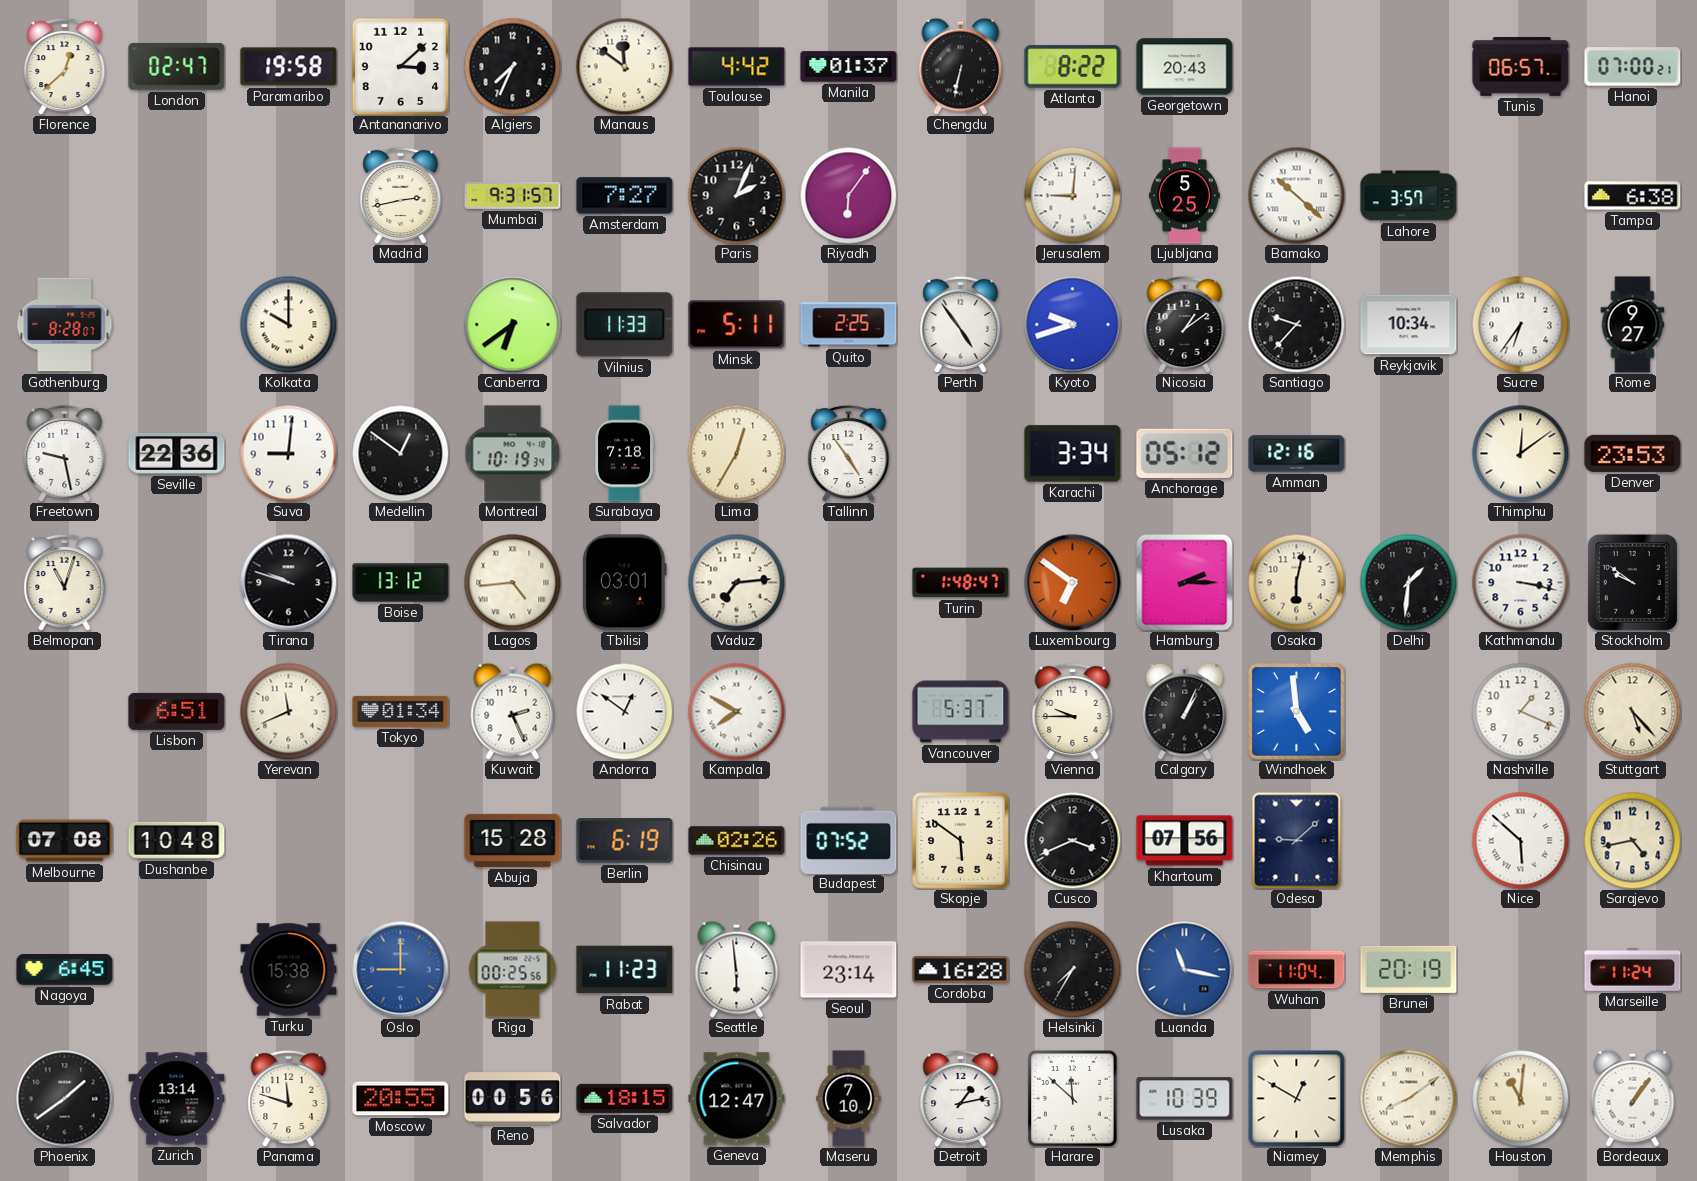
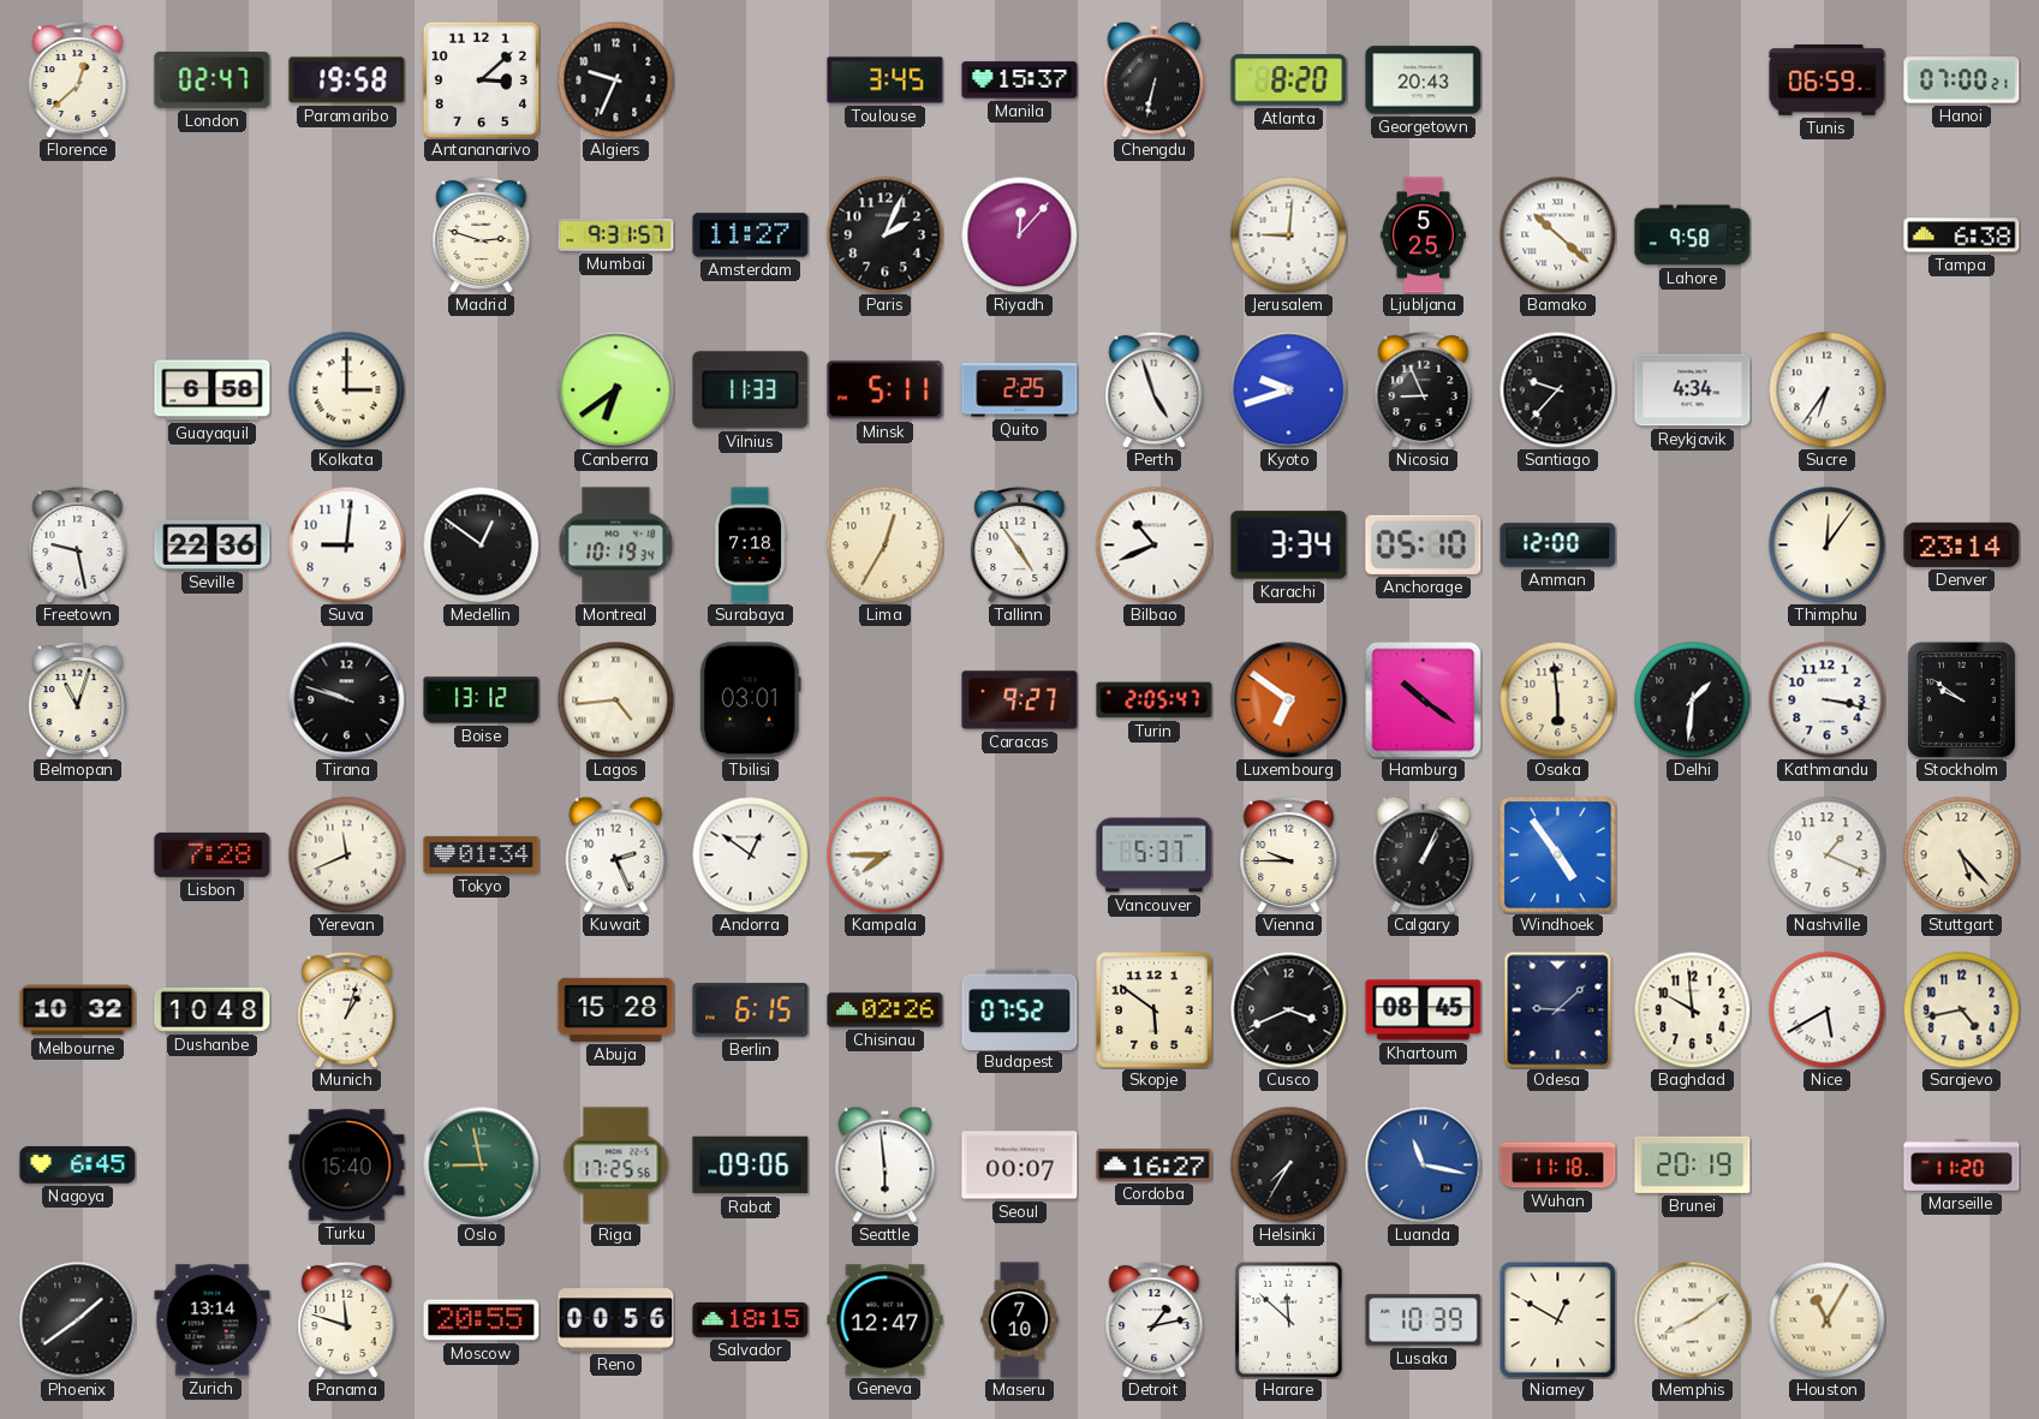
Algiers: 7:34 -> 9:34 (615, 79)
Manaus: 11:51 -> none (624, 66)
Toulouse: 4:42 -> 3:45 (886, 81)
Manila: 01:37 -> 15:37 (1020, 81)
Atlanta: 8:22 -> 8:20 (1289, 81)
Tunis: 06:57 -> 06:59 (1828, 81)
Madrid: 2:43 -> 2:48 (482, 234)
Amsterdam: 7:27 -> 11:27 (751, 235)
Riyadh: 6:06 -> 12:07 (1019, 234)
Lahore: 3:57 -> 9:58 (1693, 235)
Gothenburg: 8:28 -> none (65, 325)
Guayaquil: none -> 6:58 (213, 390)
Kolkata: 10:00 -> 3:00 (346, 389)
Perth: 4:54 -> 4:57 (1155, 389)
Nicosia: 1:09 -> 8:56 (1424, 389)
Reykjavik: 10:34 -> 4:34 (1693, 390)
Rome: 9:27 -> none (1633, 325)
Bilbao: none -> 10:41 (1153, 544)
Anchorage: 05:12 -> 05:10 (1424, 544)
Amman: 12:16 -> 12:00 (1558, 545)
Thimphu: 12:09 -> 12:06 (1826, 544)
Denver: 23:53 -> 23:14 (1962, 544)
Vaduz: 7:14 -> none (736, 582)
Caracas: none -> 9:27 (1020, 700)
Turin: 1:48 -> 2:05 (1155, 700)
Hamburg: 2:15 -> 10:21 (1424, 700)
Osaka: 6:02 -> 5:59 (1557, 699)
Lisbon: 6:51 -> 7:28 (213, 854)
Kampala: 7:50 -> 7:45 (884, 854)
Windhoek: 4:59 -> 4:54 (1558, 855)
Melbourne: 07:08 -> 10:32 (78, 1010)
Munich: none -> 1:03 (347, 1009)
Berlin: 6:19 -> 6:15 (751, 1010)
Khartoum: 07:56 -> 08:45 (1424, 1010)
Baghdad: none -> 9:59 (1692, 1009)
Nice: 5:52 -> 5:40 (1826, 1009)
Turku: 15:38 -> 15:40 (347, 1165)
Oslo: 9:00 -> 8:58 (482, 1165)
Oslo dial: blue -> green (482, 1165)
Riga: 00:25 -> 17:25 (616, 1165)
Rabat: 11:23 -> 09:06 (751, 1165)
Seoul: 23:14 -> 00:07 (1020, 1165)
Cordoba: 16:28 -> 16:27 (1155, 1165)
Wuhan: 11:04 -> 11:18 (1558, 1165)
Marseille: 11:24 -> 11:20 (1962, 1165)
Houston: 11:01 -> 11:05 (1826, 1319)
Bordeaux: 1:06 -> none (1633, 1098)
